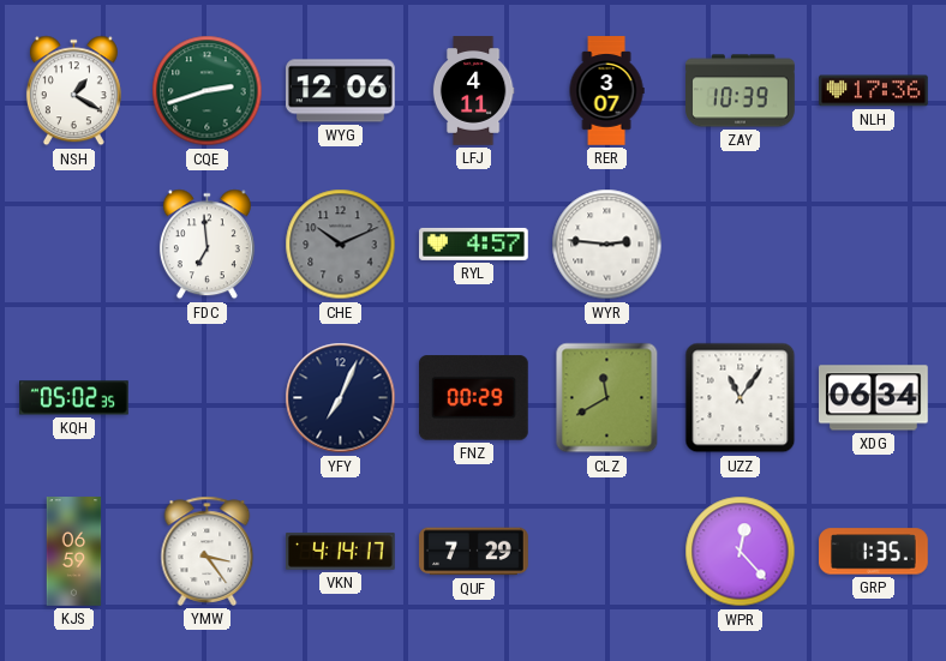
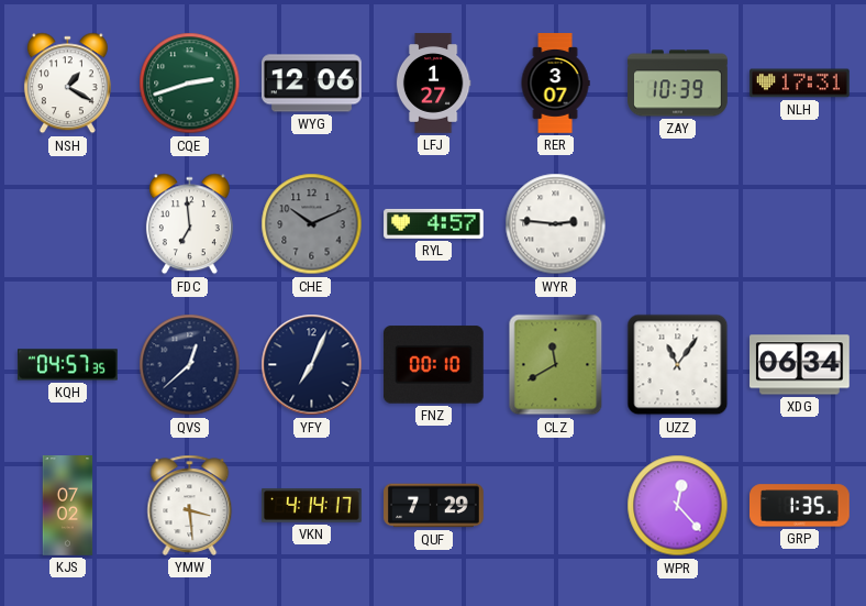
LFJ: 4:11 -> 1:27 (433, 84)
NLH: 17:36 -> 17:31 (800, 84)
KQH: 05:02 -> 04:57 (68, 365)
QVS: none -> 12:38 (190, 365)
FNZ: 00:29 -> 00:10 (434, 365)
KJS: 06:59 -> 07:02 (68, 506)
YMW: 3:24 -> 3:29 (190, 505)
